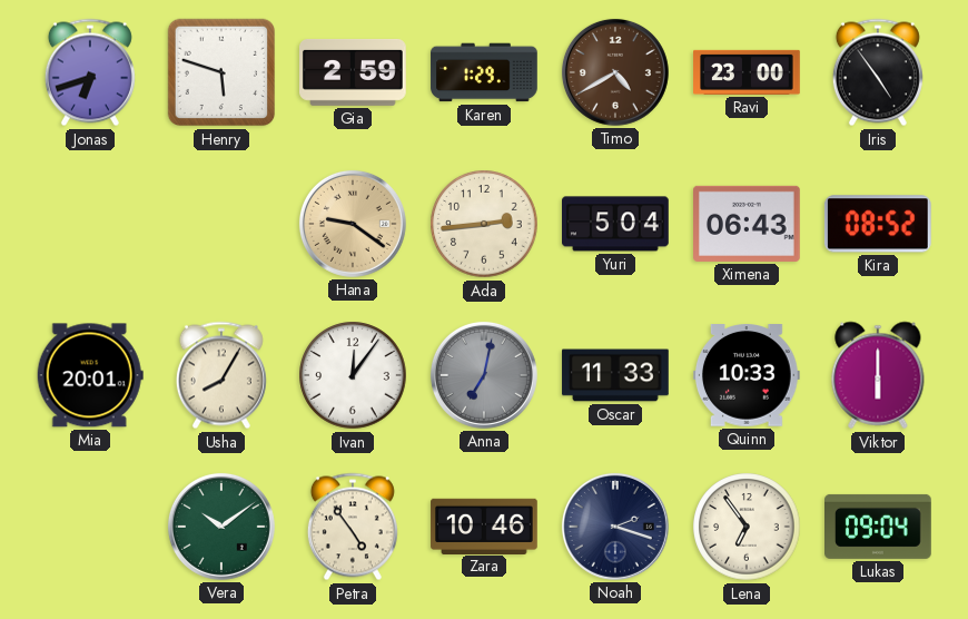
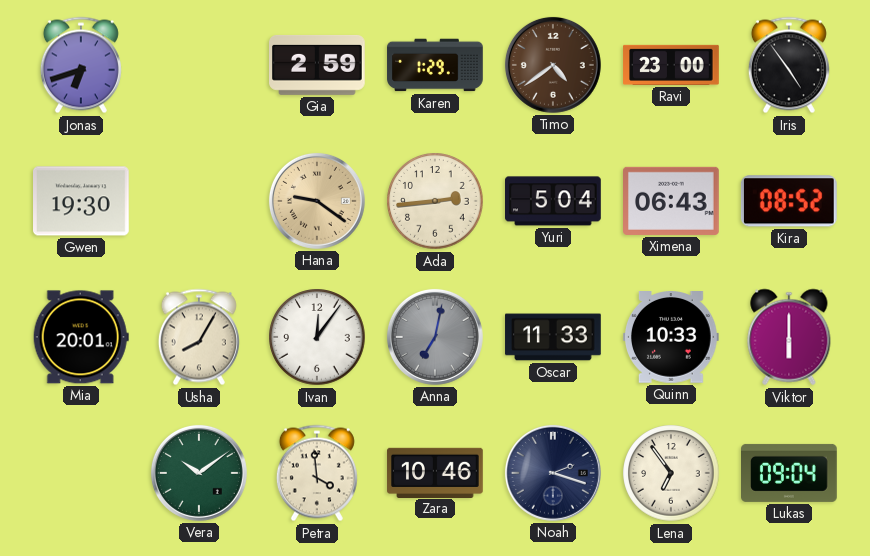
Henry: 5:48 -> none (221, 72)
Timo: 4:40 -> 4:39 (553, 65)
Gwen: none -> 19:30 (82, 201)
Petra: 4:54 -> 3:59 (317, 473)
